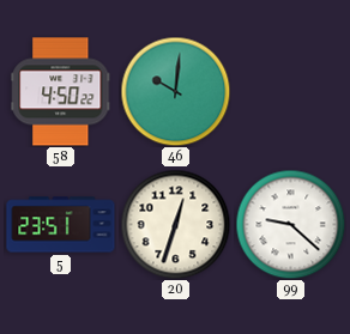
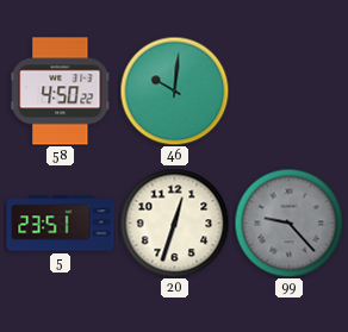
99: 9:22 -> 9:23 (288, 223)
99 dial: white -> grey (288, 223)
